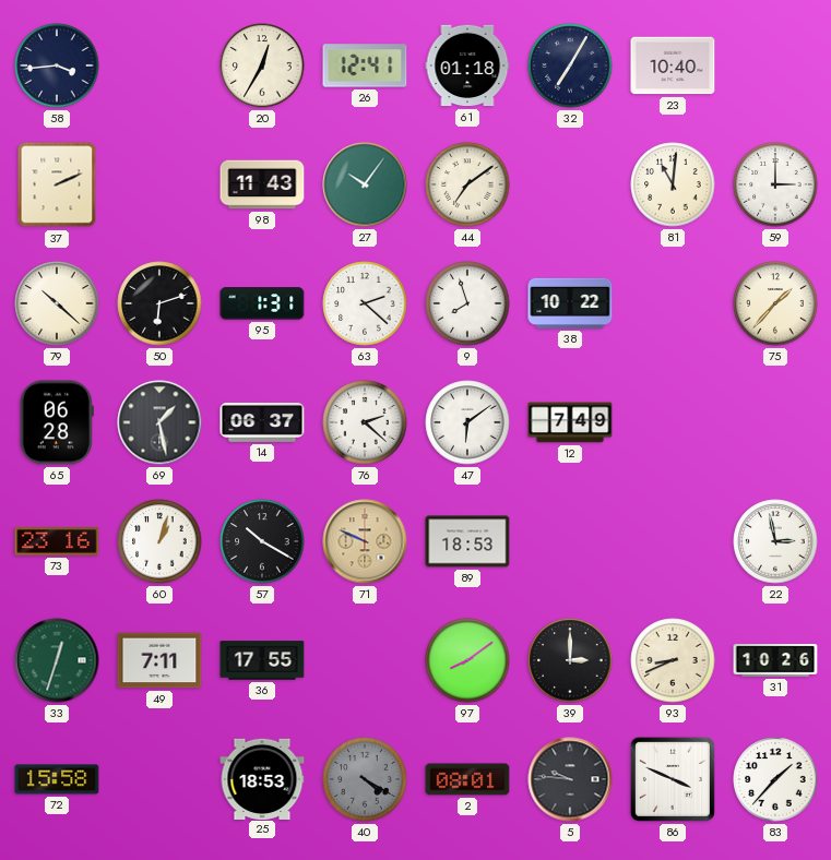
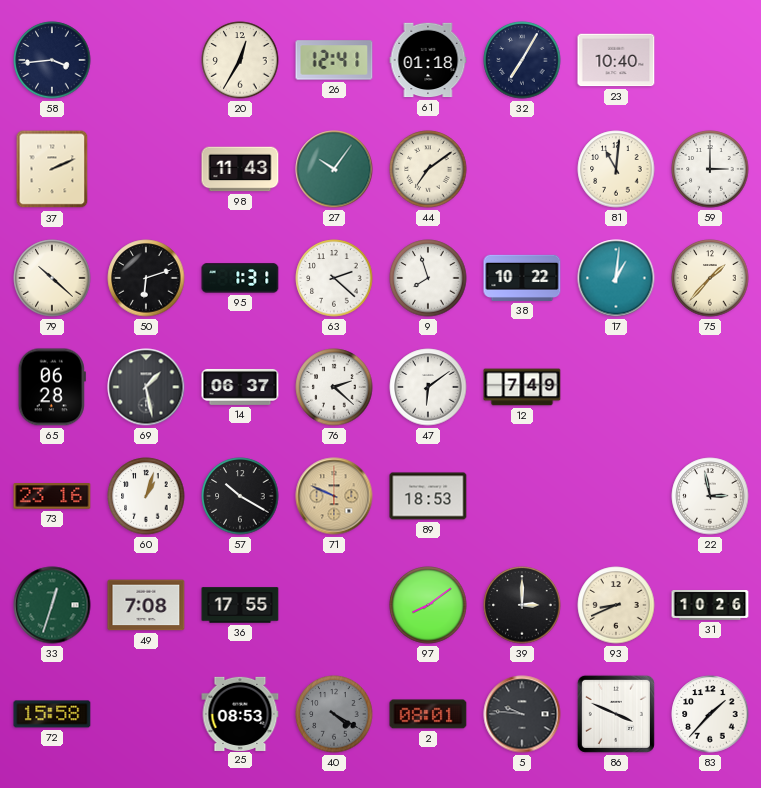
17: none -> 1:01 (616, 278)
49: 7:11 -> 7:08 (146, 605)
25: 18:53 -> 08:53 (240, 713)
